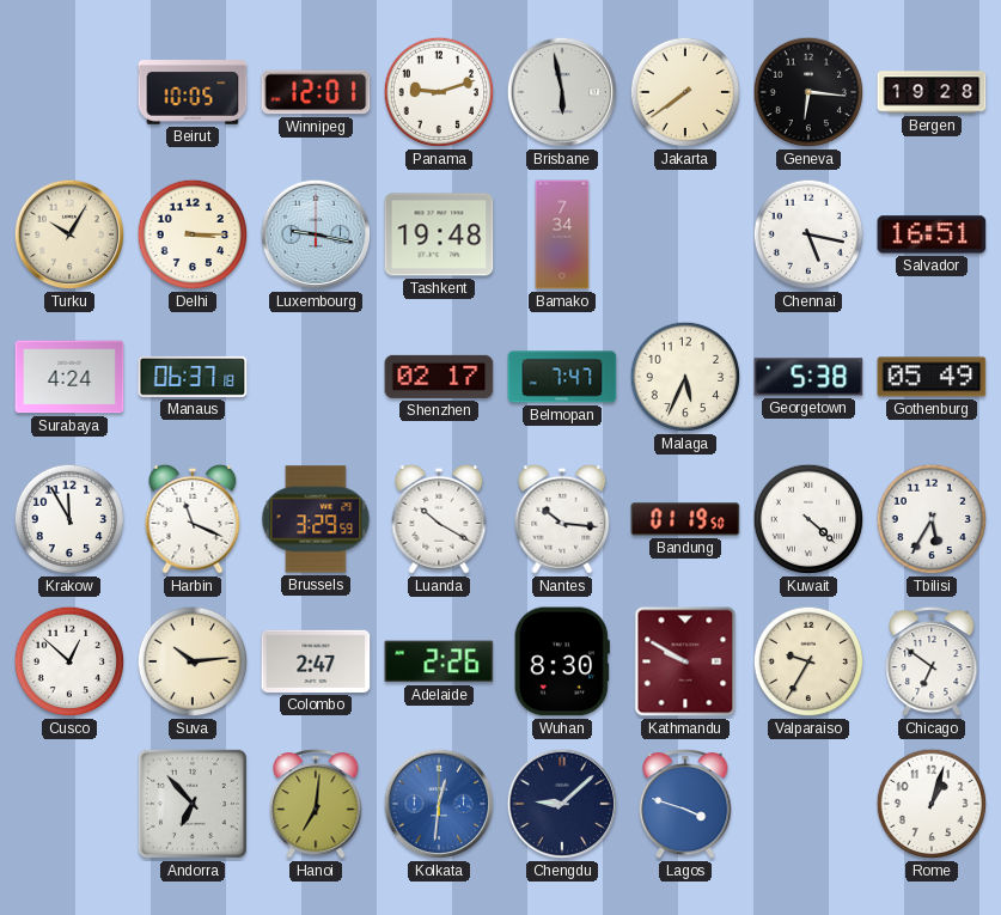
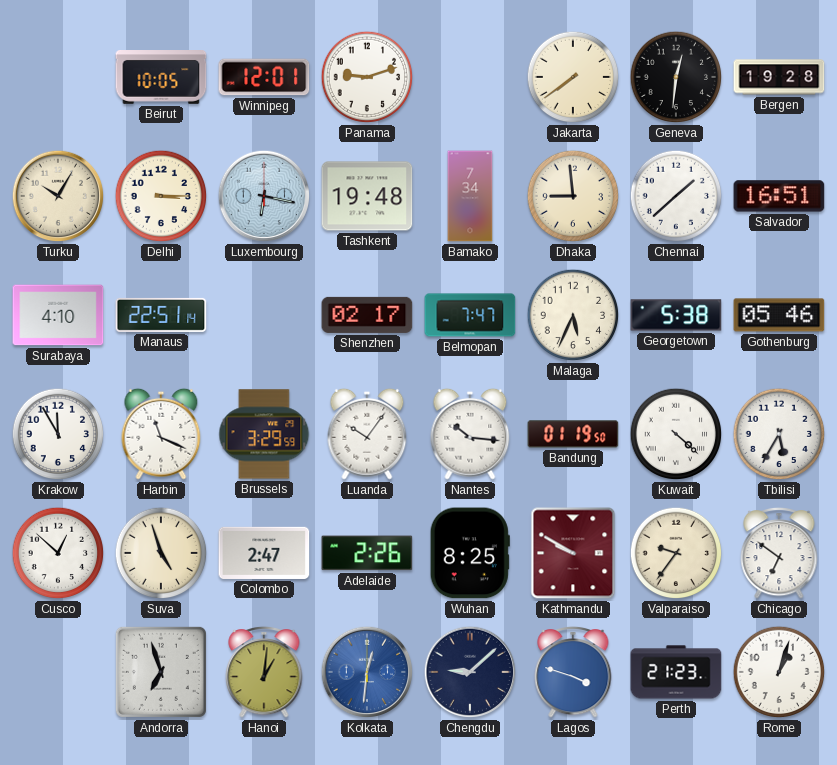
Brisbane: 5:58 -> none (562, 92)
Geneva: 6:16 -> 12:31 (676, 77)
Luxembourg: 9:17 -> 6:17 (264, 196)
Dhaka: none -> 8:59 (573, 196)
Chennai: 5:17 -> 1:38 (676, 196)
Surabaya: 4:24 -> 4:10 (58, 315)
Manaus: 06:37 -> 22:51 (161, 315)
Gothenburg: 05:49 -> 05:46 (779, 315)
Luanda: 10:20 -> 10:06 (367, 434)
Suva: 10:14 -> 4:57 (161, 553)
Wuhan: 8:30 -> 8:25 (470, 553)
Valparaiso: 9:35 -> 9:36 (676, 553)
Andorra: 6:53 -> 6:57 (161, 672)
Hanoi: 7:01 -> 1:01 (264, 672)
Perth: none -> 21:23 (676, 672)
